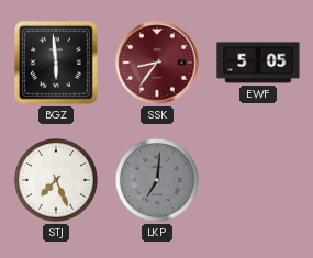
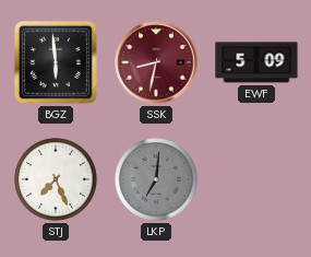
SSK: 8:36 -> 8:32 (156, 62)
EWF: 5:05 -> 5:09 (256, 62)
